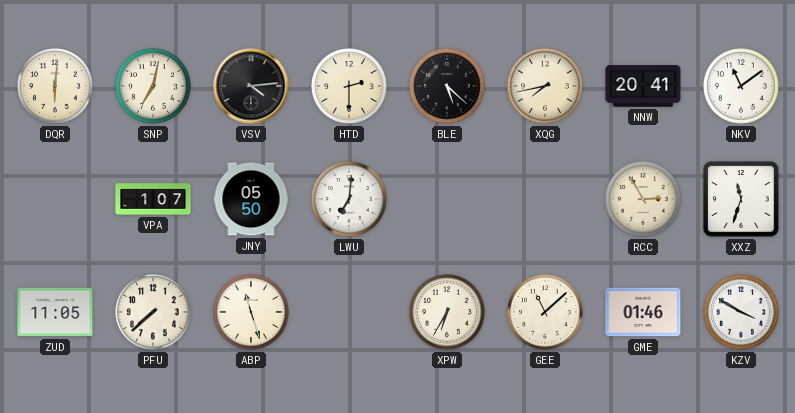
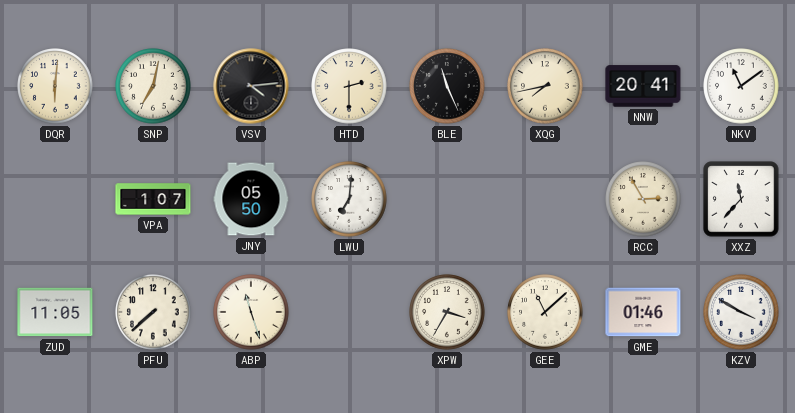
BLE: 5:22 -> 11:26 (447, 86)
XXZ: 11:33 -> 11:37 (741, 199)
XPW: 6:35 -> 3:35 (447, 312)
